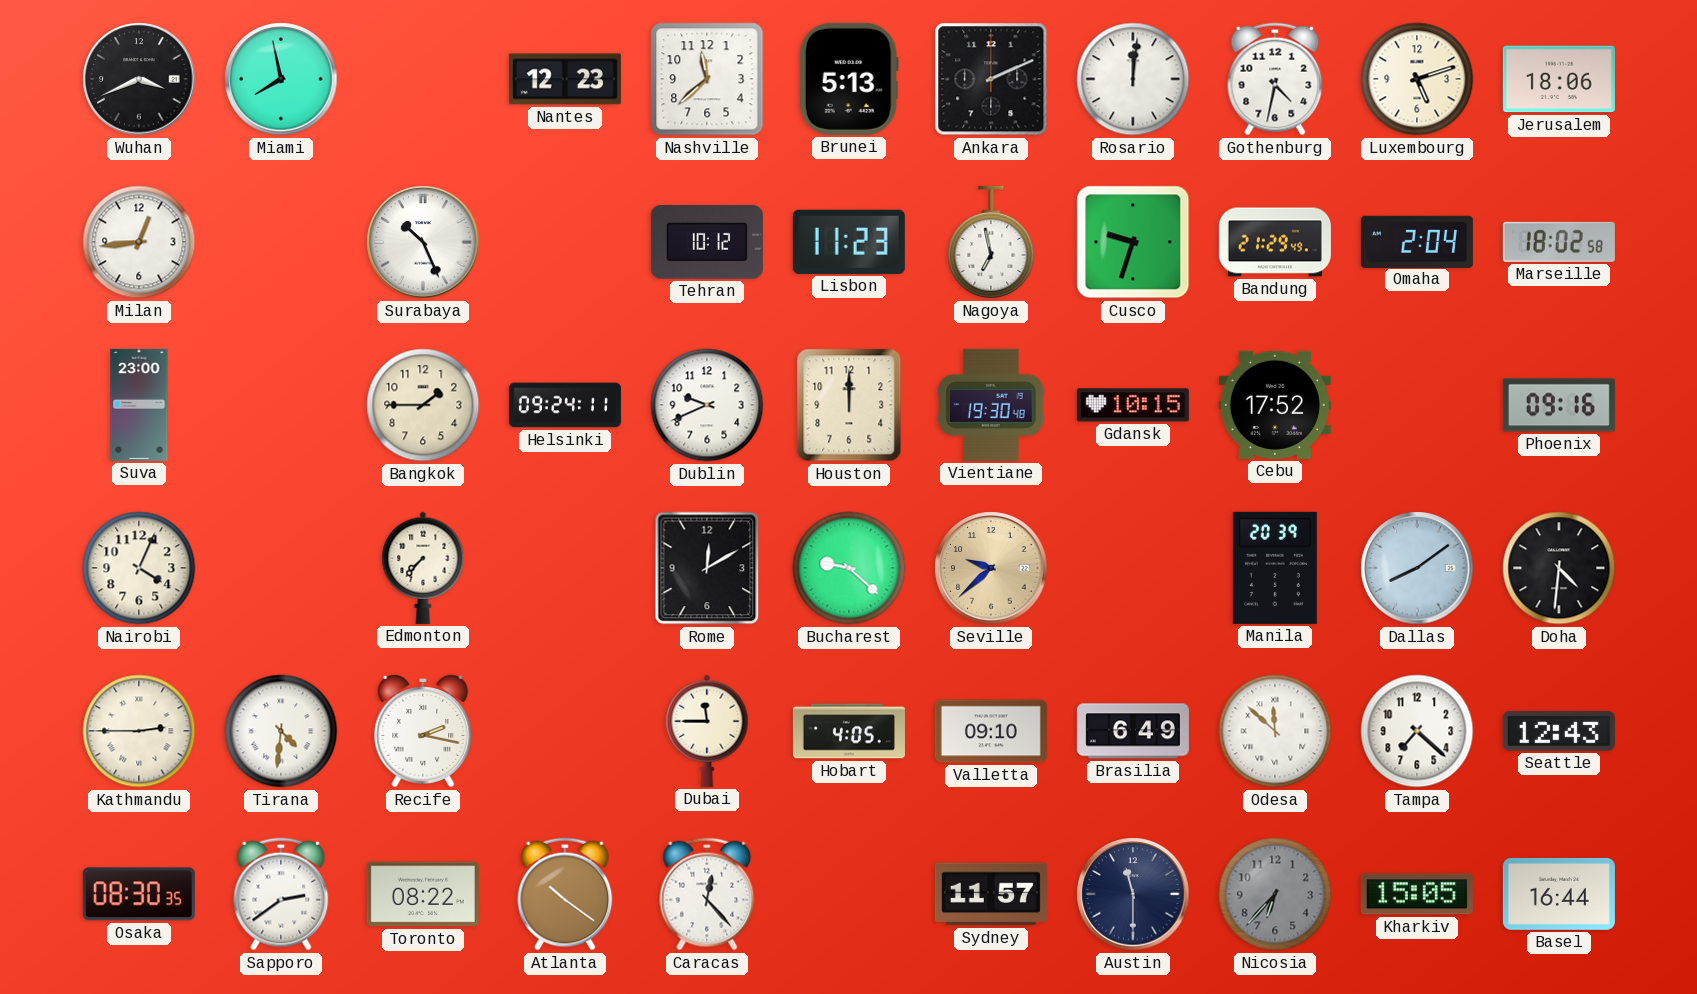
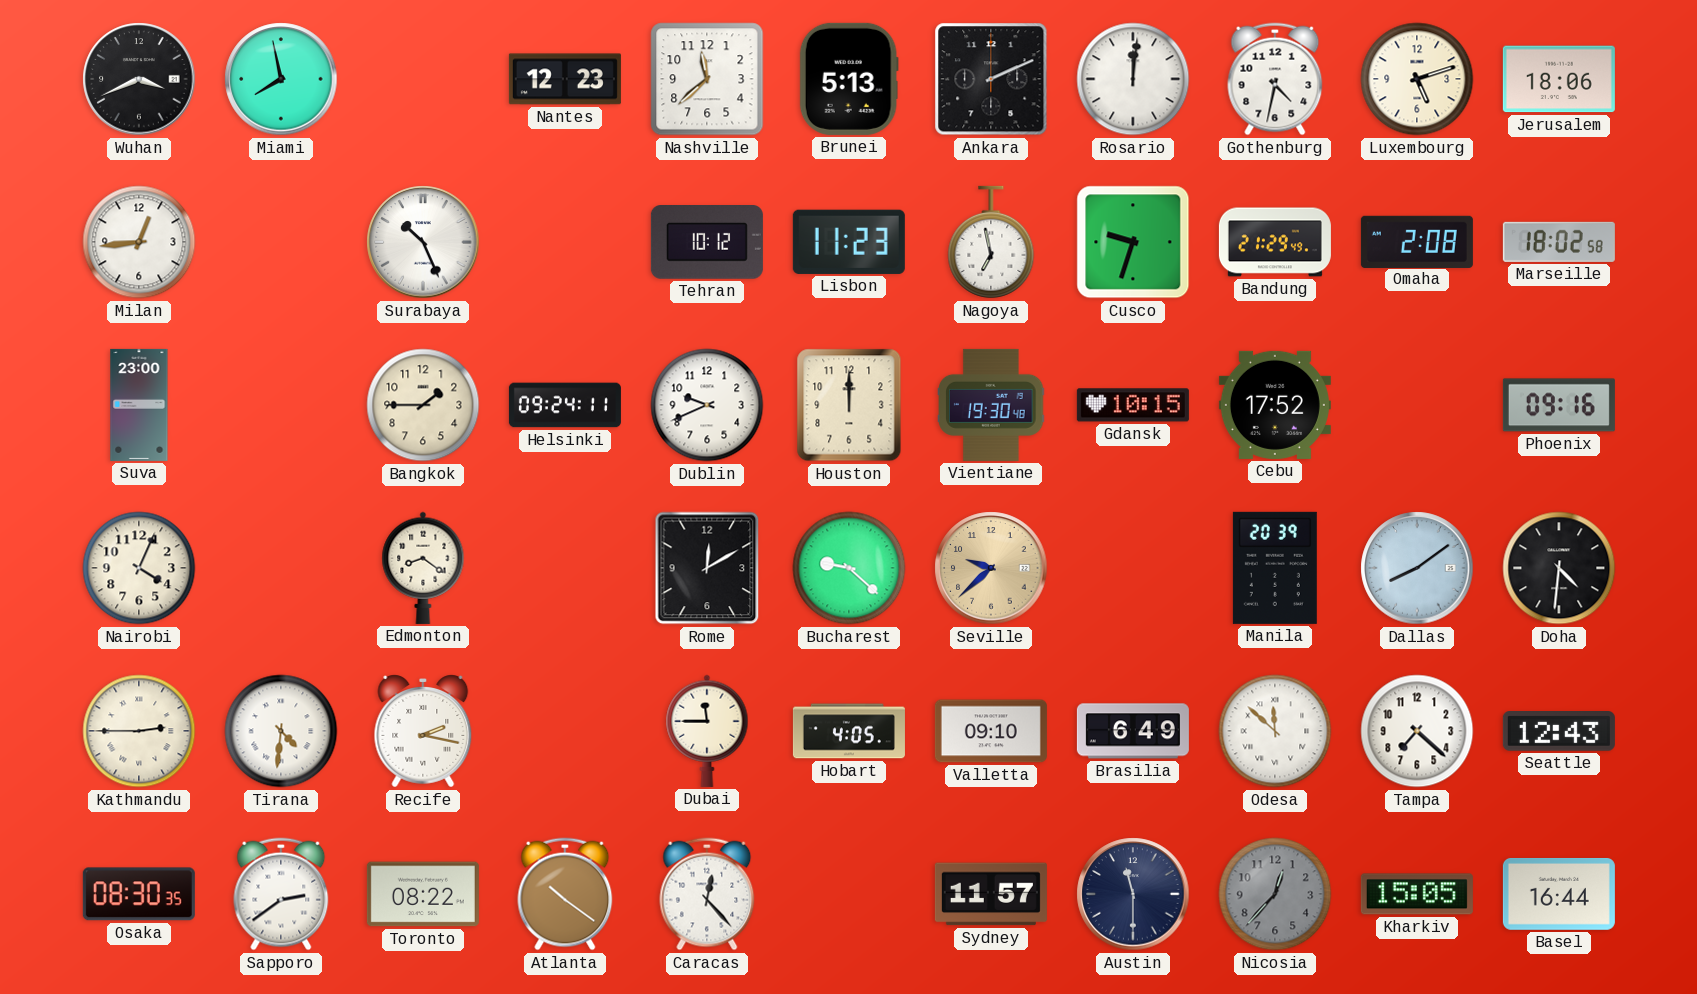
Omaha: 2:04 -> 2:08 (1417, 241)
Edmonton: 7:37 -> 8:21 (423, 568)
Nicosia: 6:37 -> 12:37 (1275, 894)
